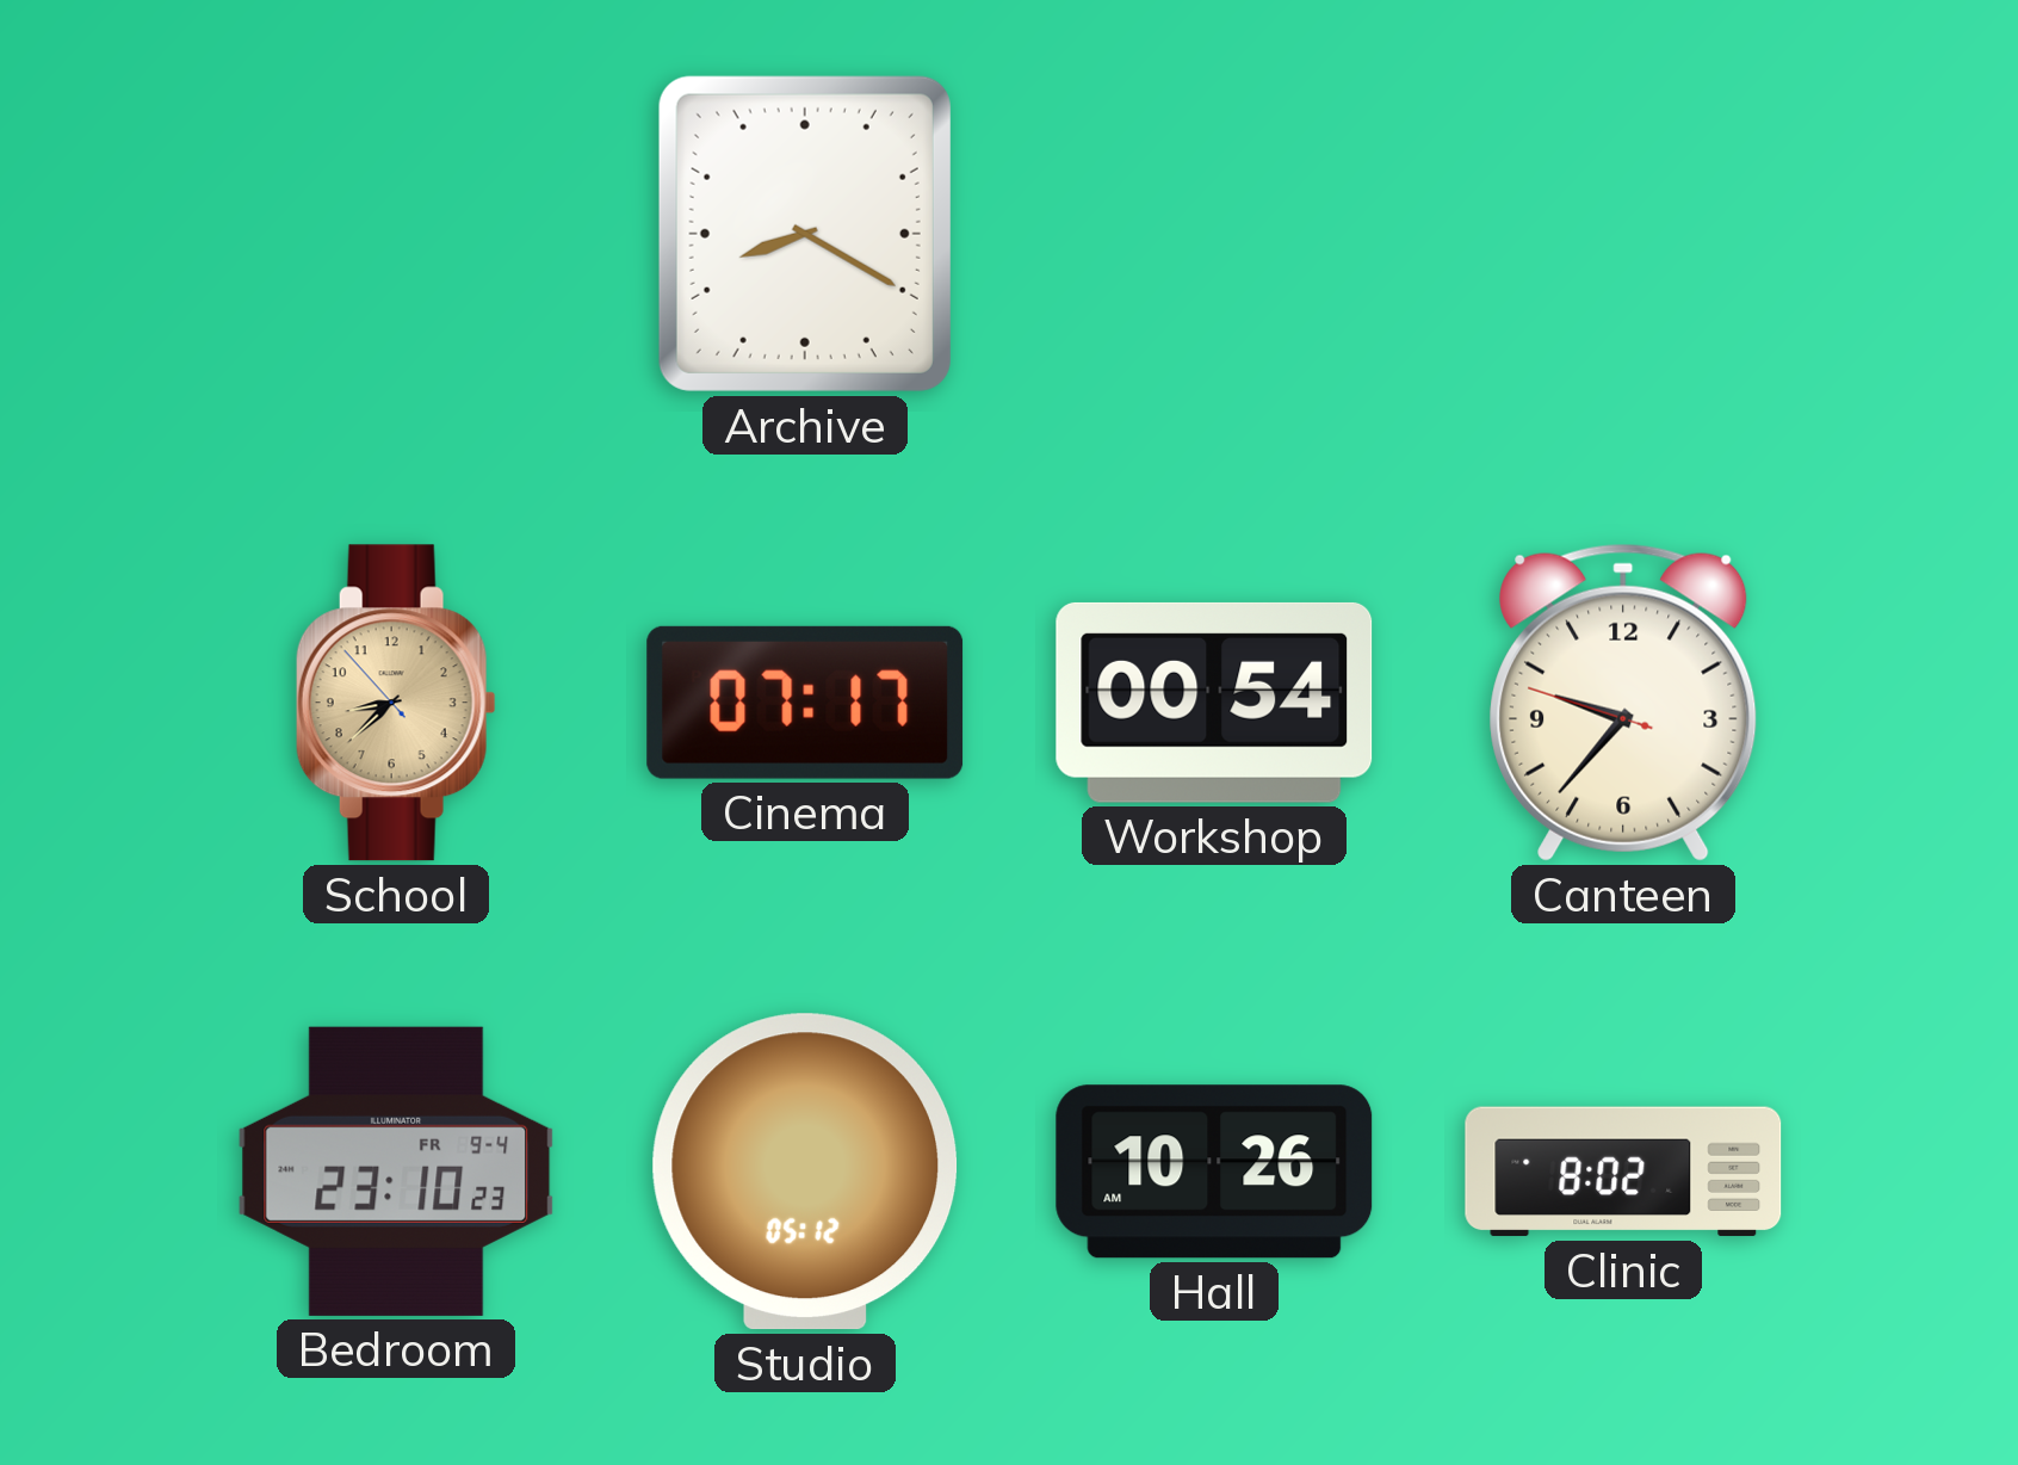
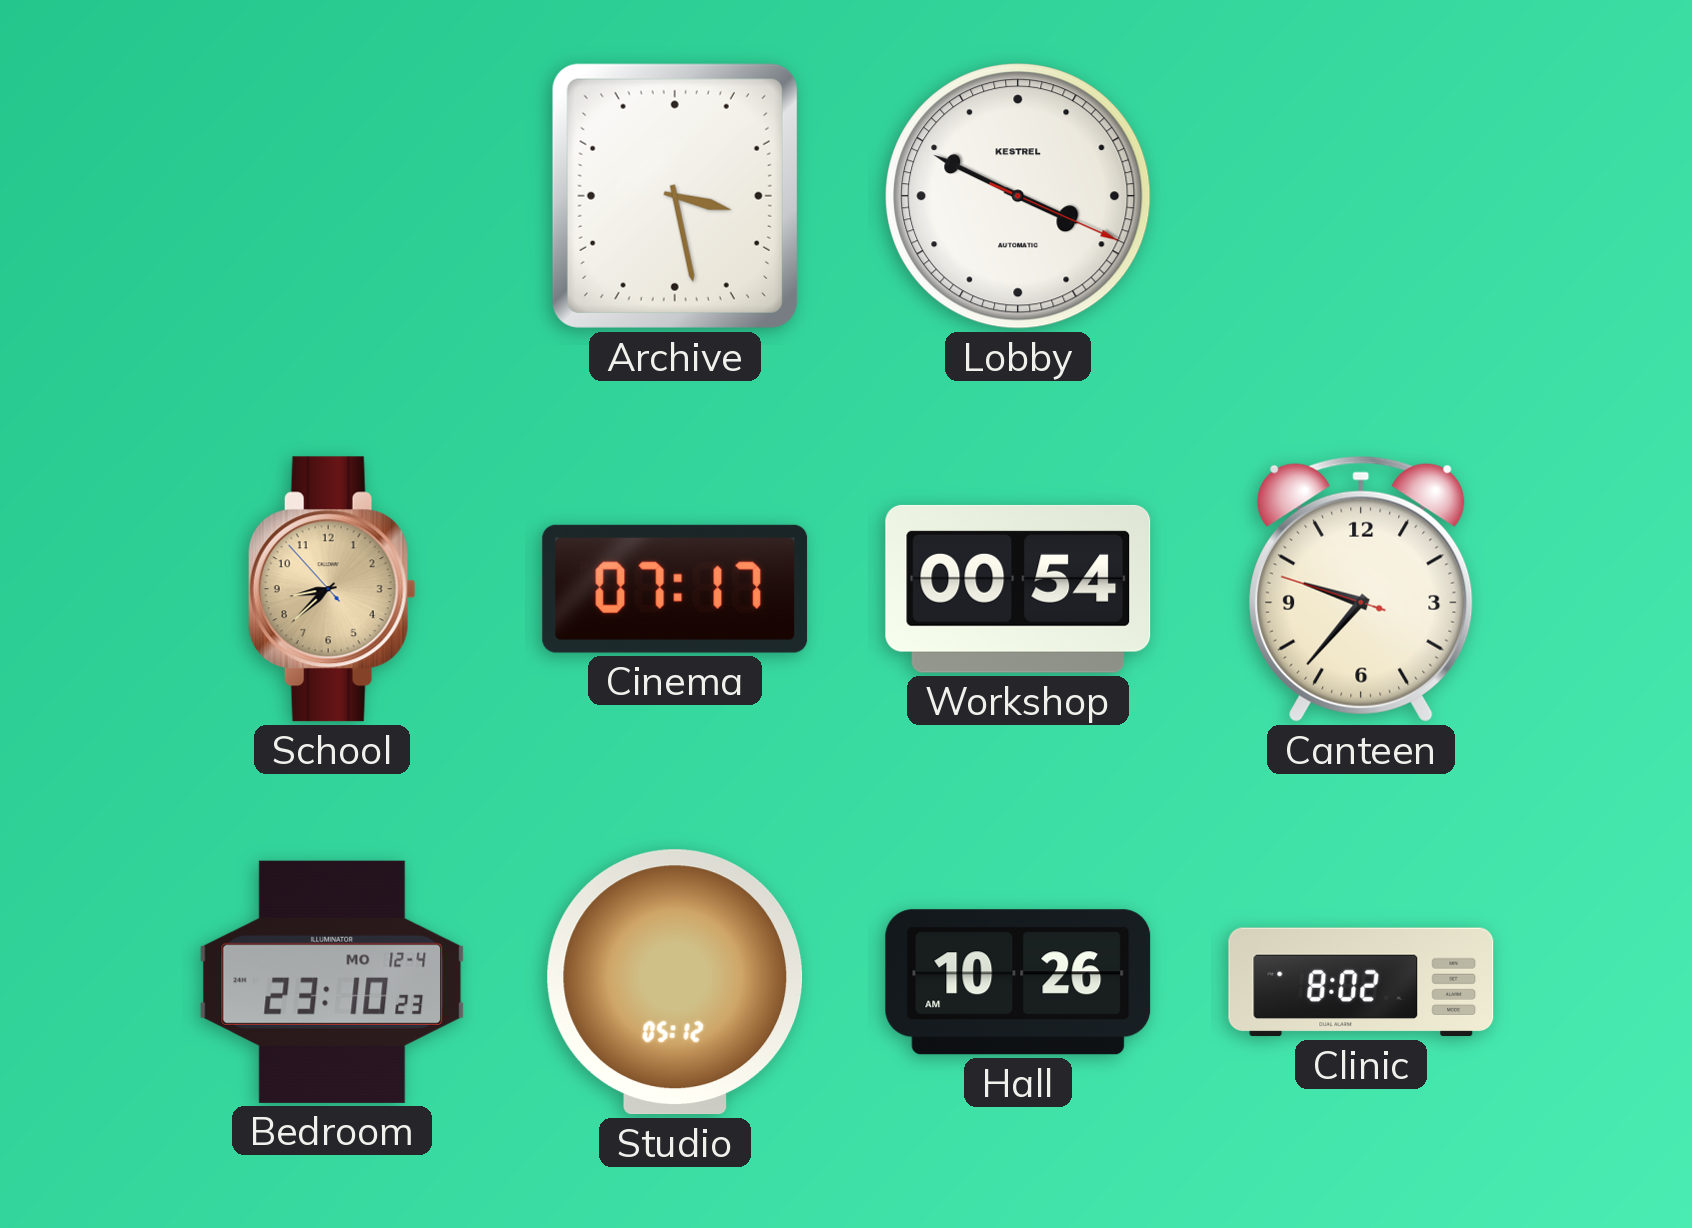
Archive: 8:20 -> 3:28 (675, 196)
Lobby: none -> 3:49 (1018, 196)
Bedroom date: FR 9-4 -> MO 12-4 (332, 982)
